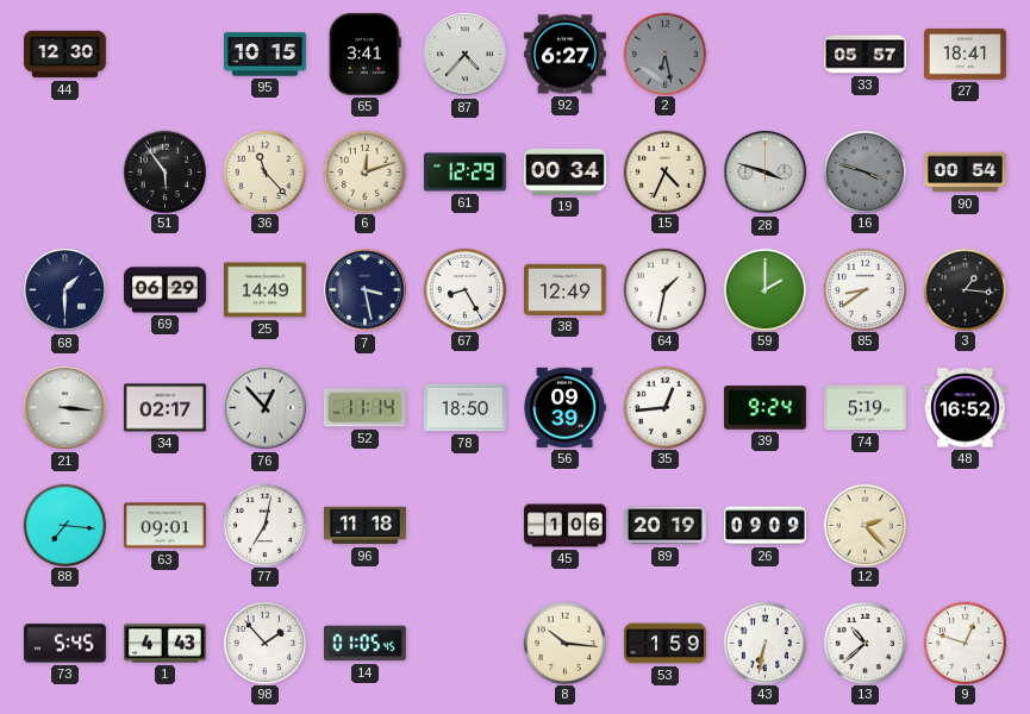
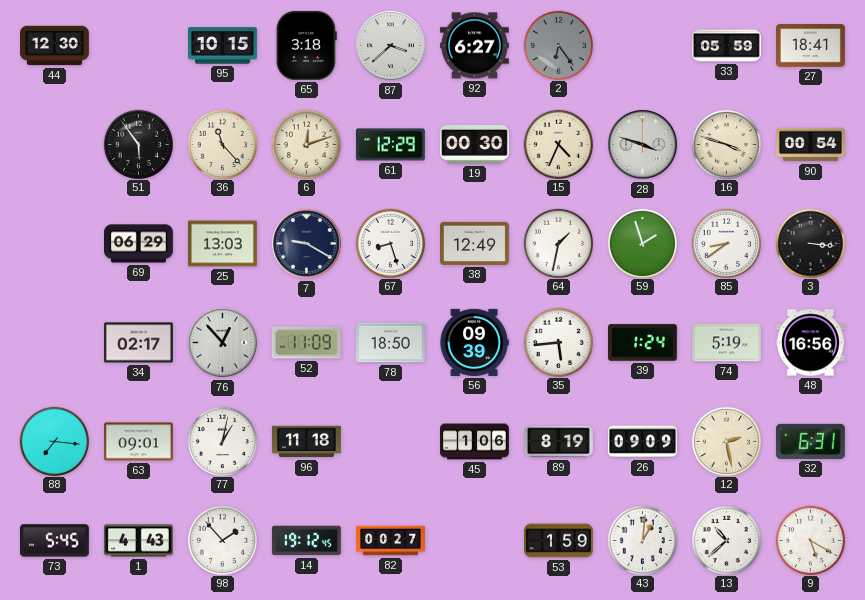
65: 3:41 -> 3:18 (306, 45)
87: 4:37 -> 3:38 (391, 46)
2: 6:28 -> 6:24 (558, 45)
33: 05:57 -> 05:59 (727, 46)
19: 00:34 -> 00:30 (475, 145)
16 dial: grey -> cream (726, 144)
68: 1:30 -> none (65, 290)
25: 14:49 -> 13:03 (223, 244)
7: 3:28 -> 9:20 (307, 244)
67: 8:25 -> 8:27 (390, 243)
59: 2:00 -> 1:57 (642, 243)
3: 1:16 -> 3:16 (810, 243)
21: 3:16 -> none (65, 408)
52: 11:14 -> 11:09 (306, 343)
35: 12:44 -> 5:44 (558, 342)
39: 9:24 -> 1:24 (643, 343)
48: 16:52 -> 16:56 (811, 343)
77: 7:02 -> 1:02 (222, 441)
89: 20:19 -> 8:19 (559, 442)
12: 2:23 -> 2:28 (726, 441)
32: none -> 6:31 (810, 441)
14: 01:05 -> 19:12 (306, 541)
82: none -> 00:27 (391, 541)
8: 10:16 -> none (564, 643)
43: 6:32 -> 1:01 (642, 540)
9: 12:48 -> 5:20 (810, 540)
